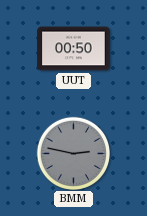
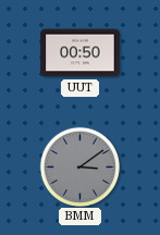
BMM: 2:47 -> 3:09 (79, 166)
